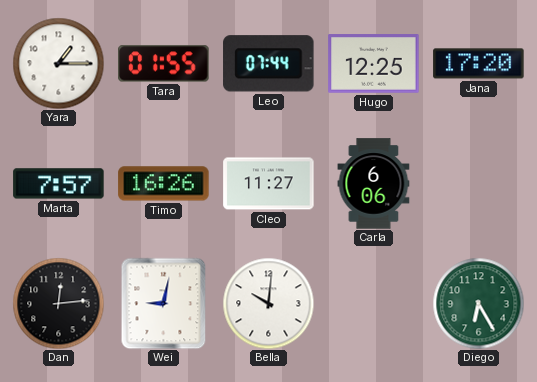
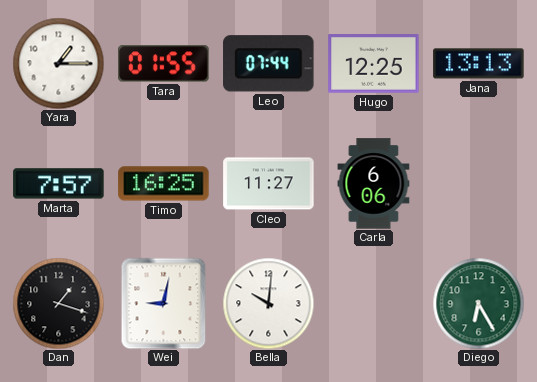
Jana: 17:20 -> 13:13 (479, 64)
Timo: 16:26 -> 16:25 (164, 184)
Dan: 12:14 -> 1:18 (58, 303)
